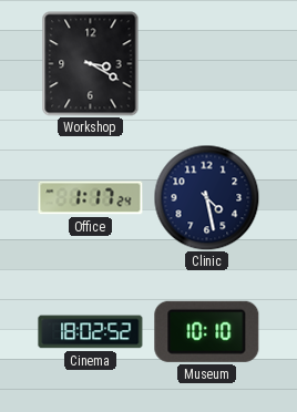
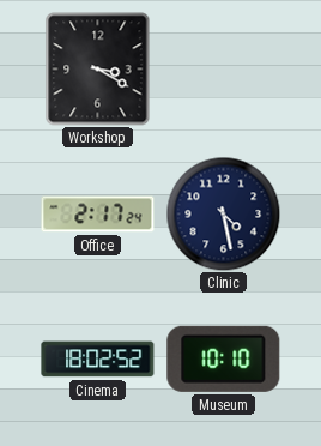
Office: 1:17 -> 2:17 (98, 215)
